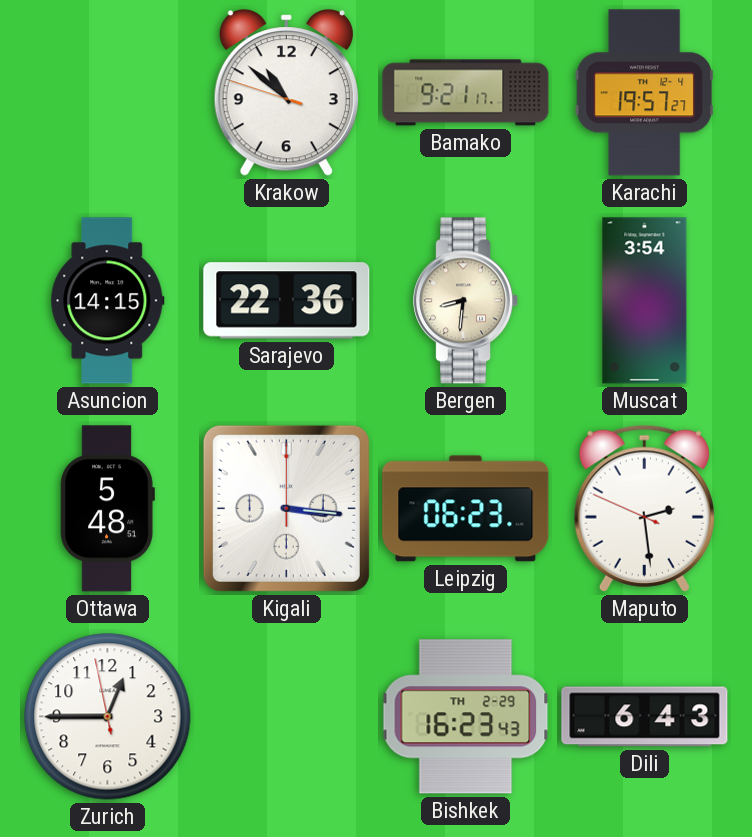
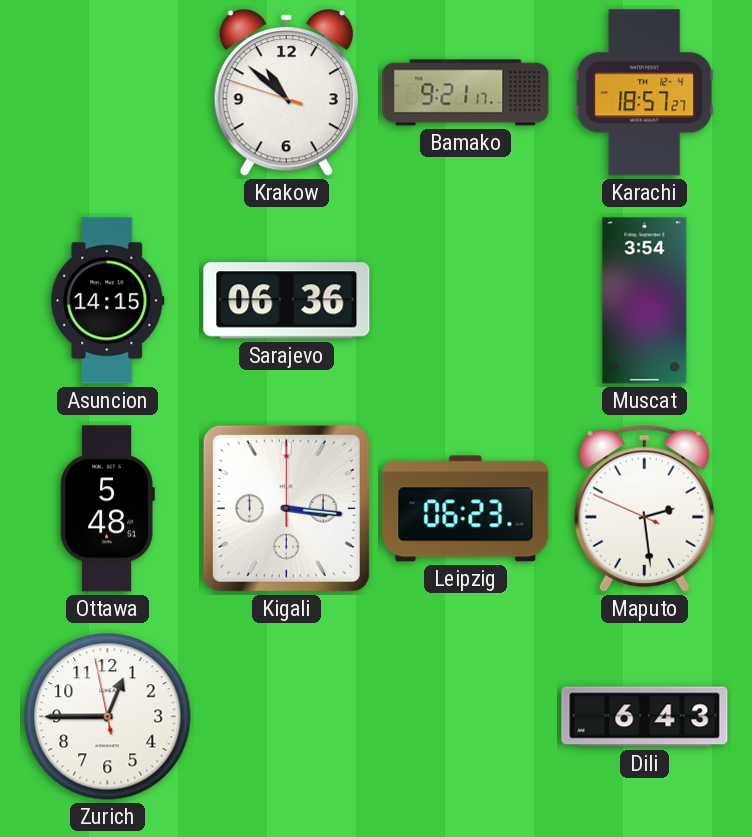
Karachi: 19:57 -> 18:57 (645, 93)
Sarajevo: 22:36 -> 06:36 (287, 301)
Bergen: 8:31 -> none (466, 301)
Bishkek: 16:23 -> none (466, 717)
